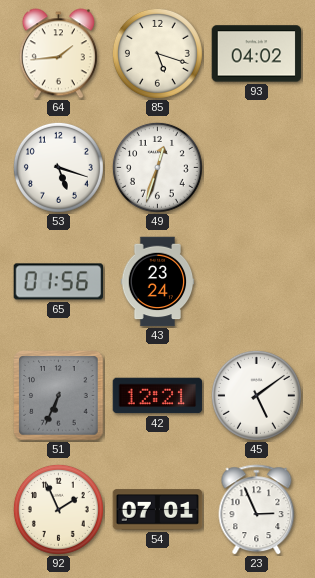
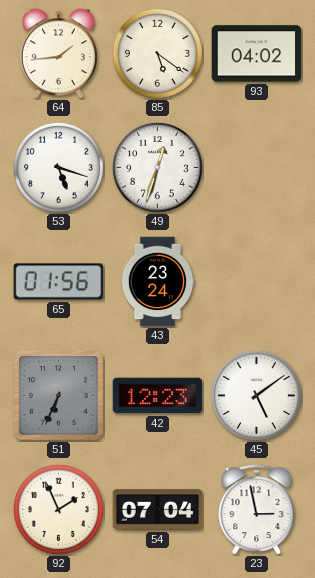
85: 5:18 -> 5:21 (157, 53)
42: 12:21 -> 12:23 (158, 396)
54: 07:01 -> 07:04 (158, 510)
23: 2:56 -> 2:58 (257, 510)
